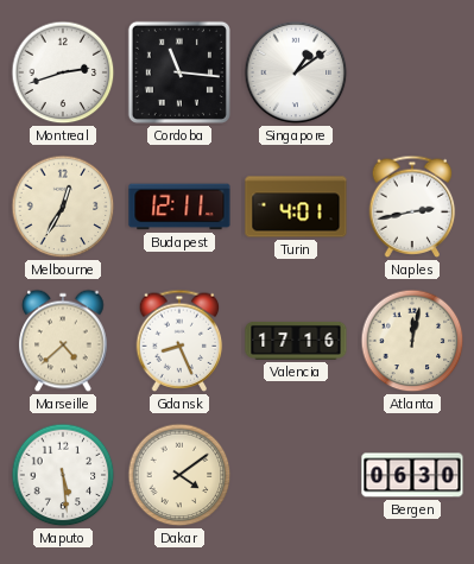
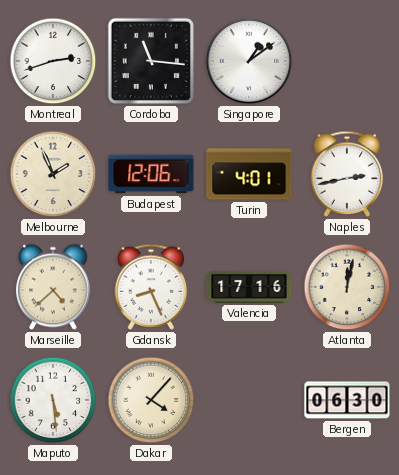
Melbourne: 12:35 -> 1:56 (53, 174)
Budapest: 12:11 -> 12:06 (151, 174)
Dakar: 4:09 -> 4:07 (151, 400)
